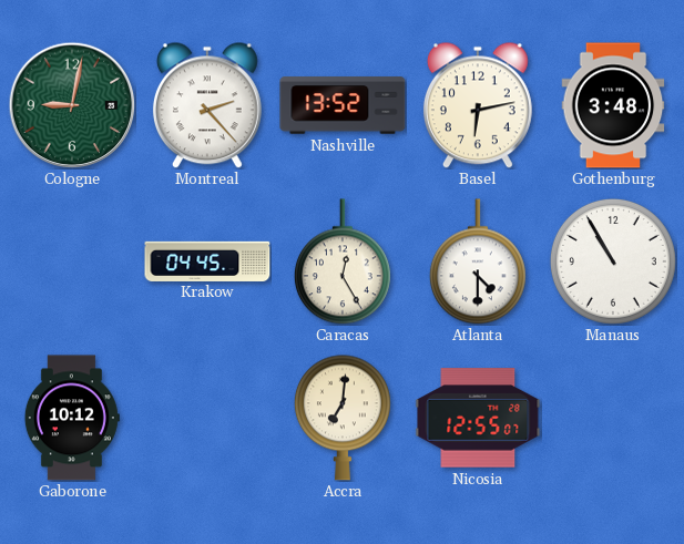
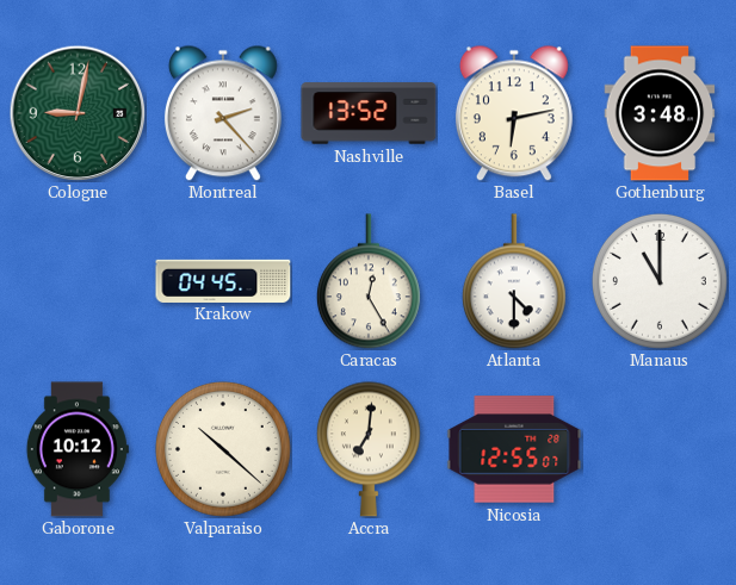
Manaus: 10:55 -> 11:00 (660, 281)
Valparaiso: none -> 10:22 (223, 449)
